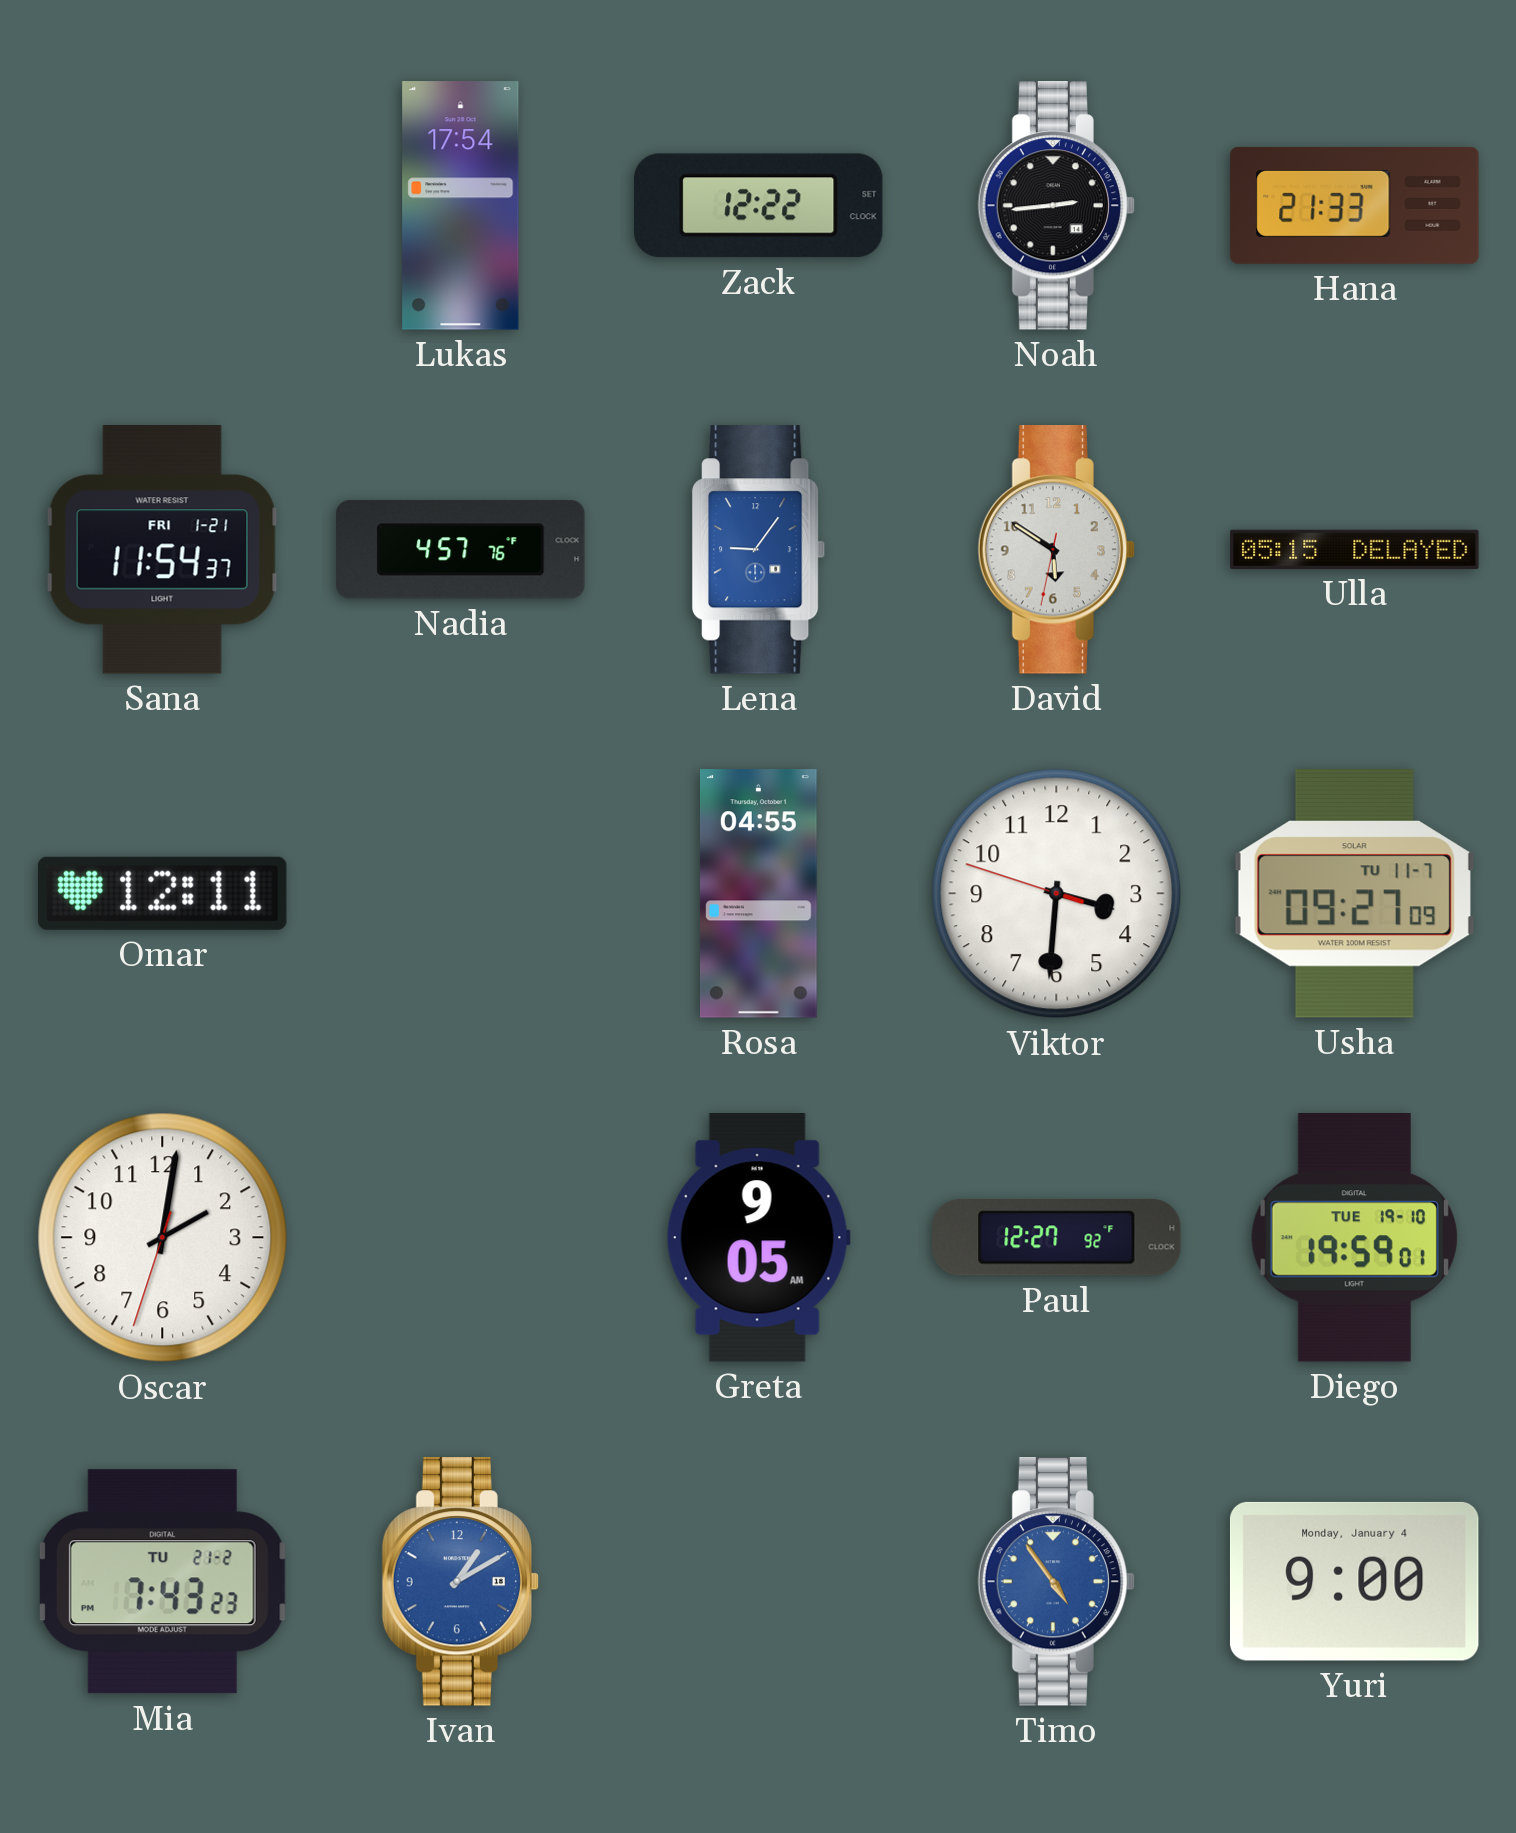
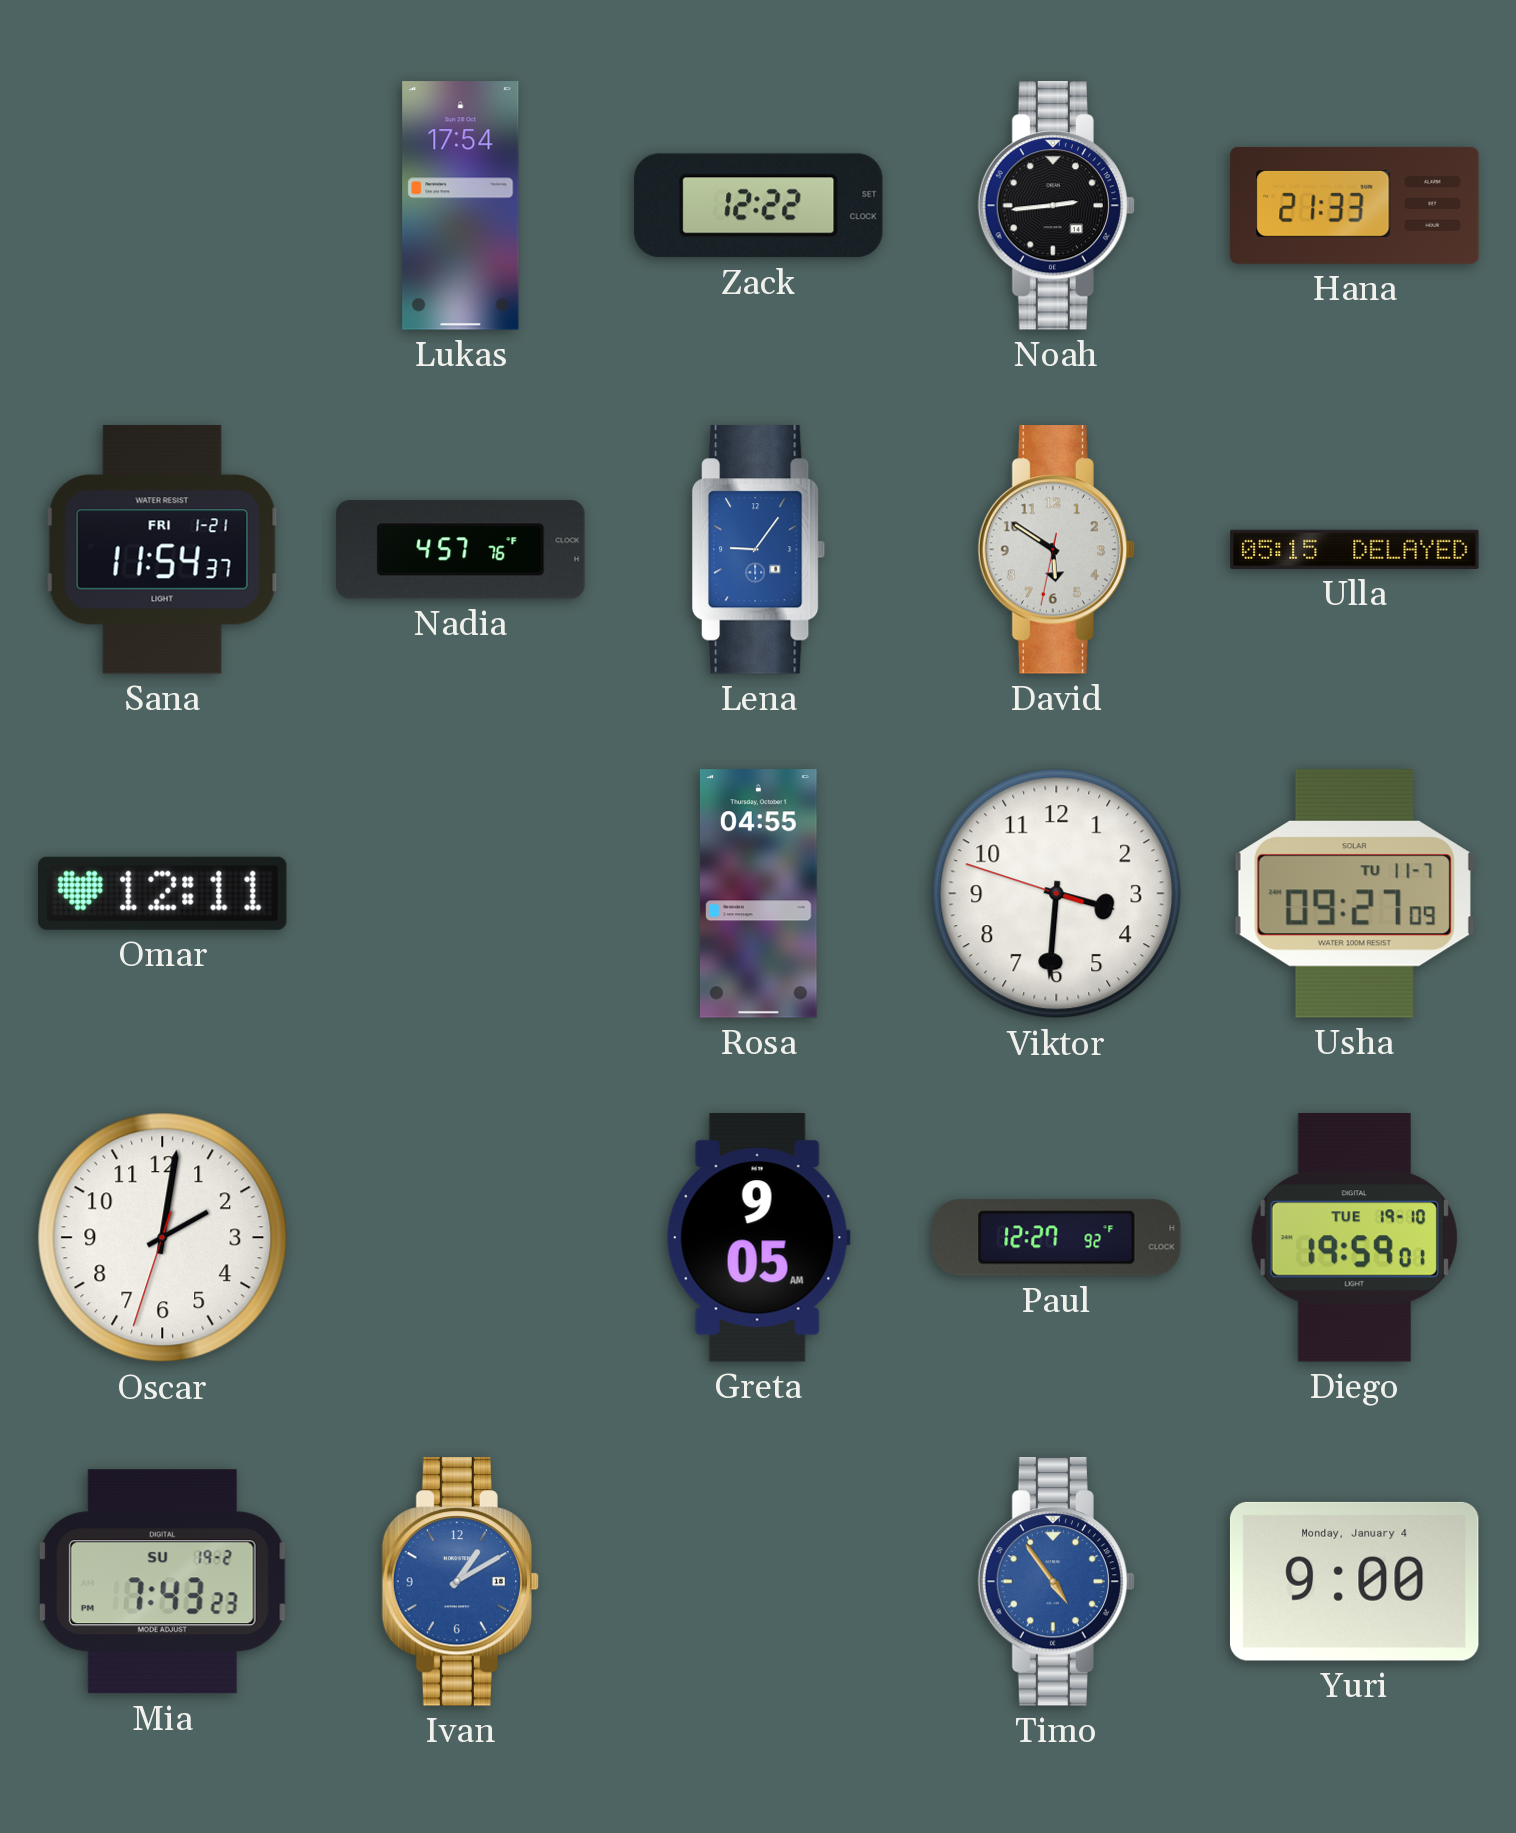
Mia date: TU 21-2 -> SU 19-2 (162, 1582)
